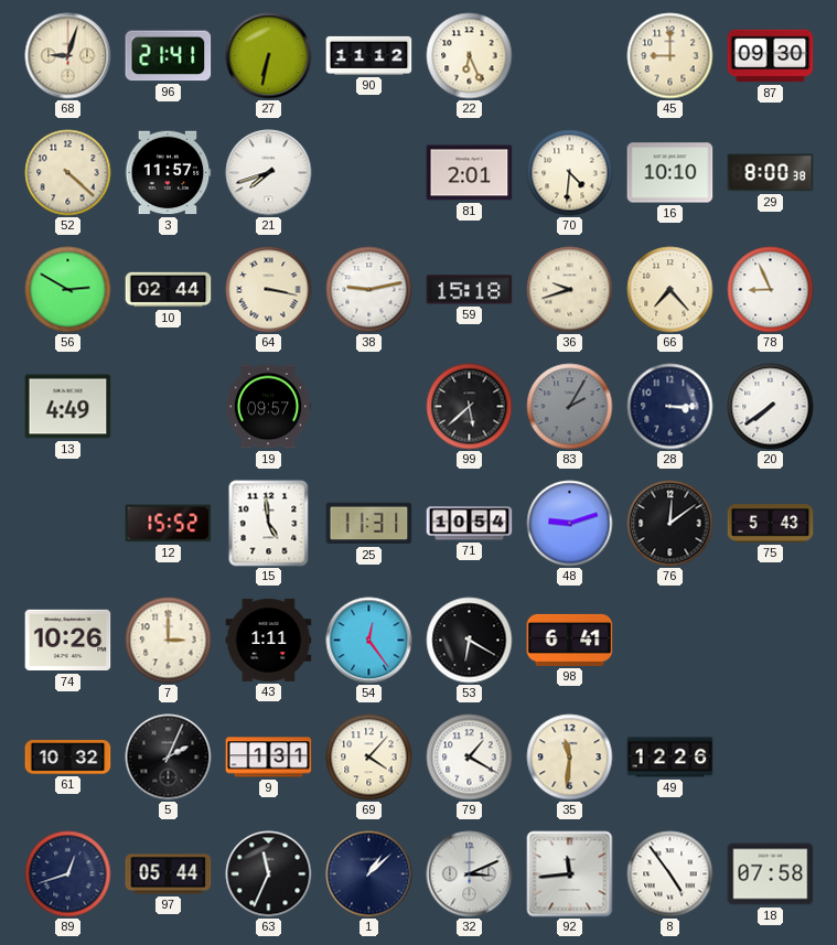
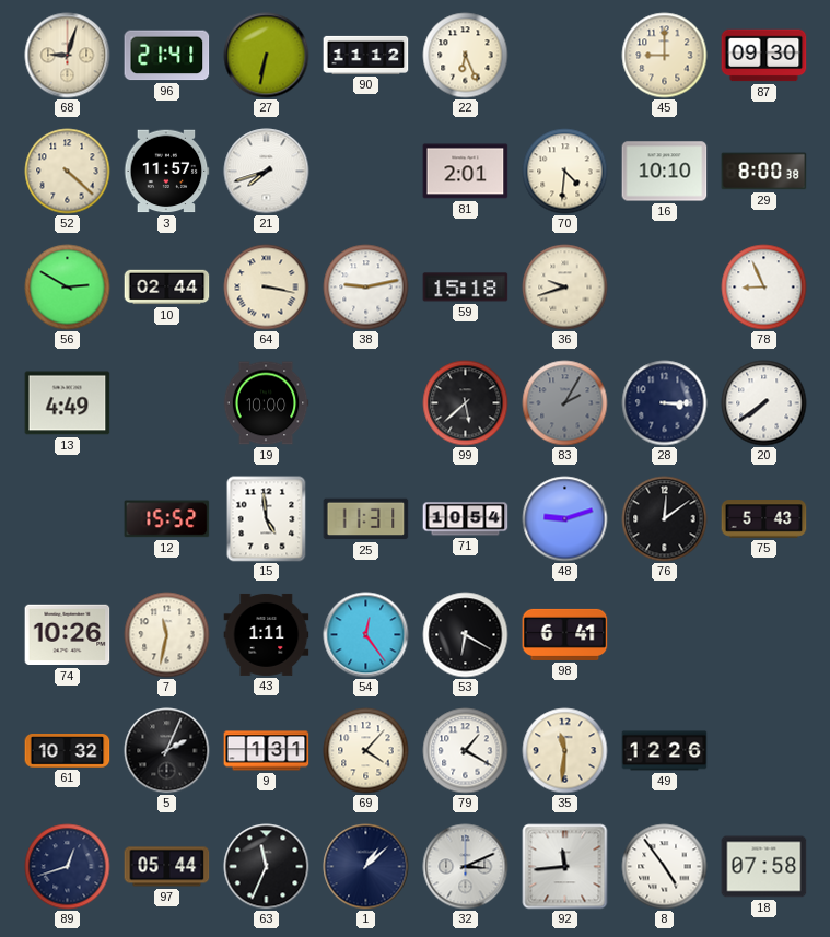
66: 7:23 -> none (670, 290)
19: 09:57 -> 10:00 (266, 403)
7: 3:00 -> 11:32 (167, 635)
